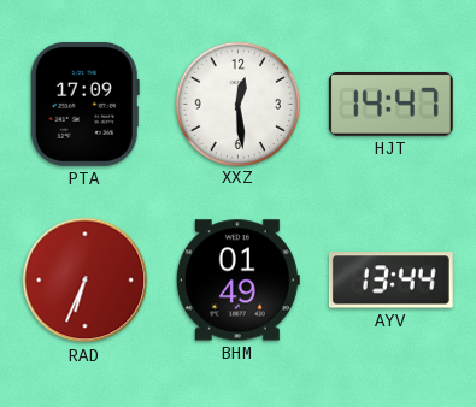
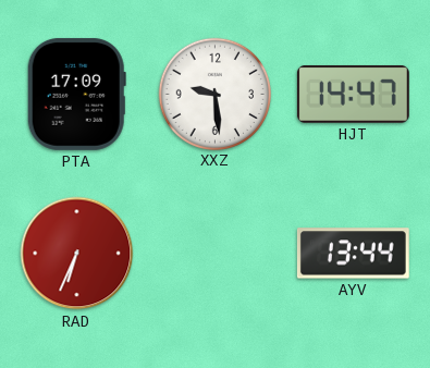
XXZ: 12:29 -> 9:29 (214, 94)
BHM: 01:49 -> none (237, 281)
